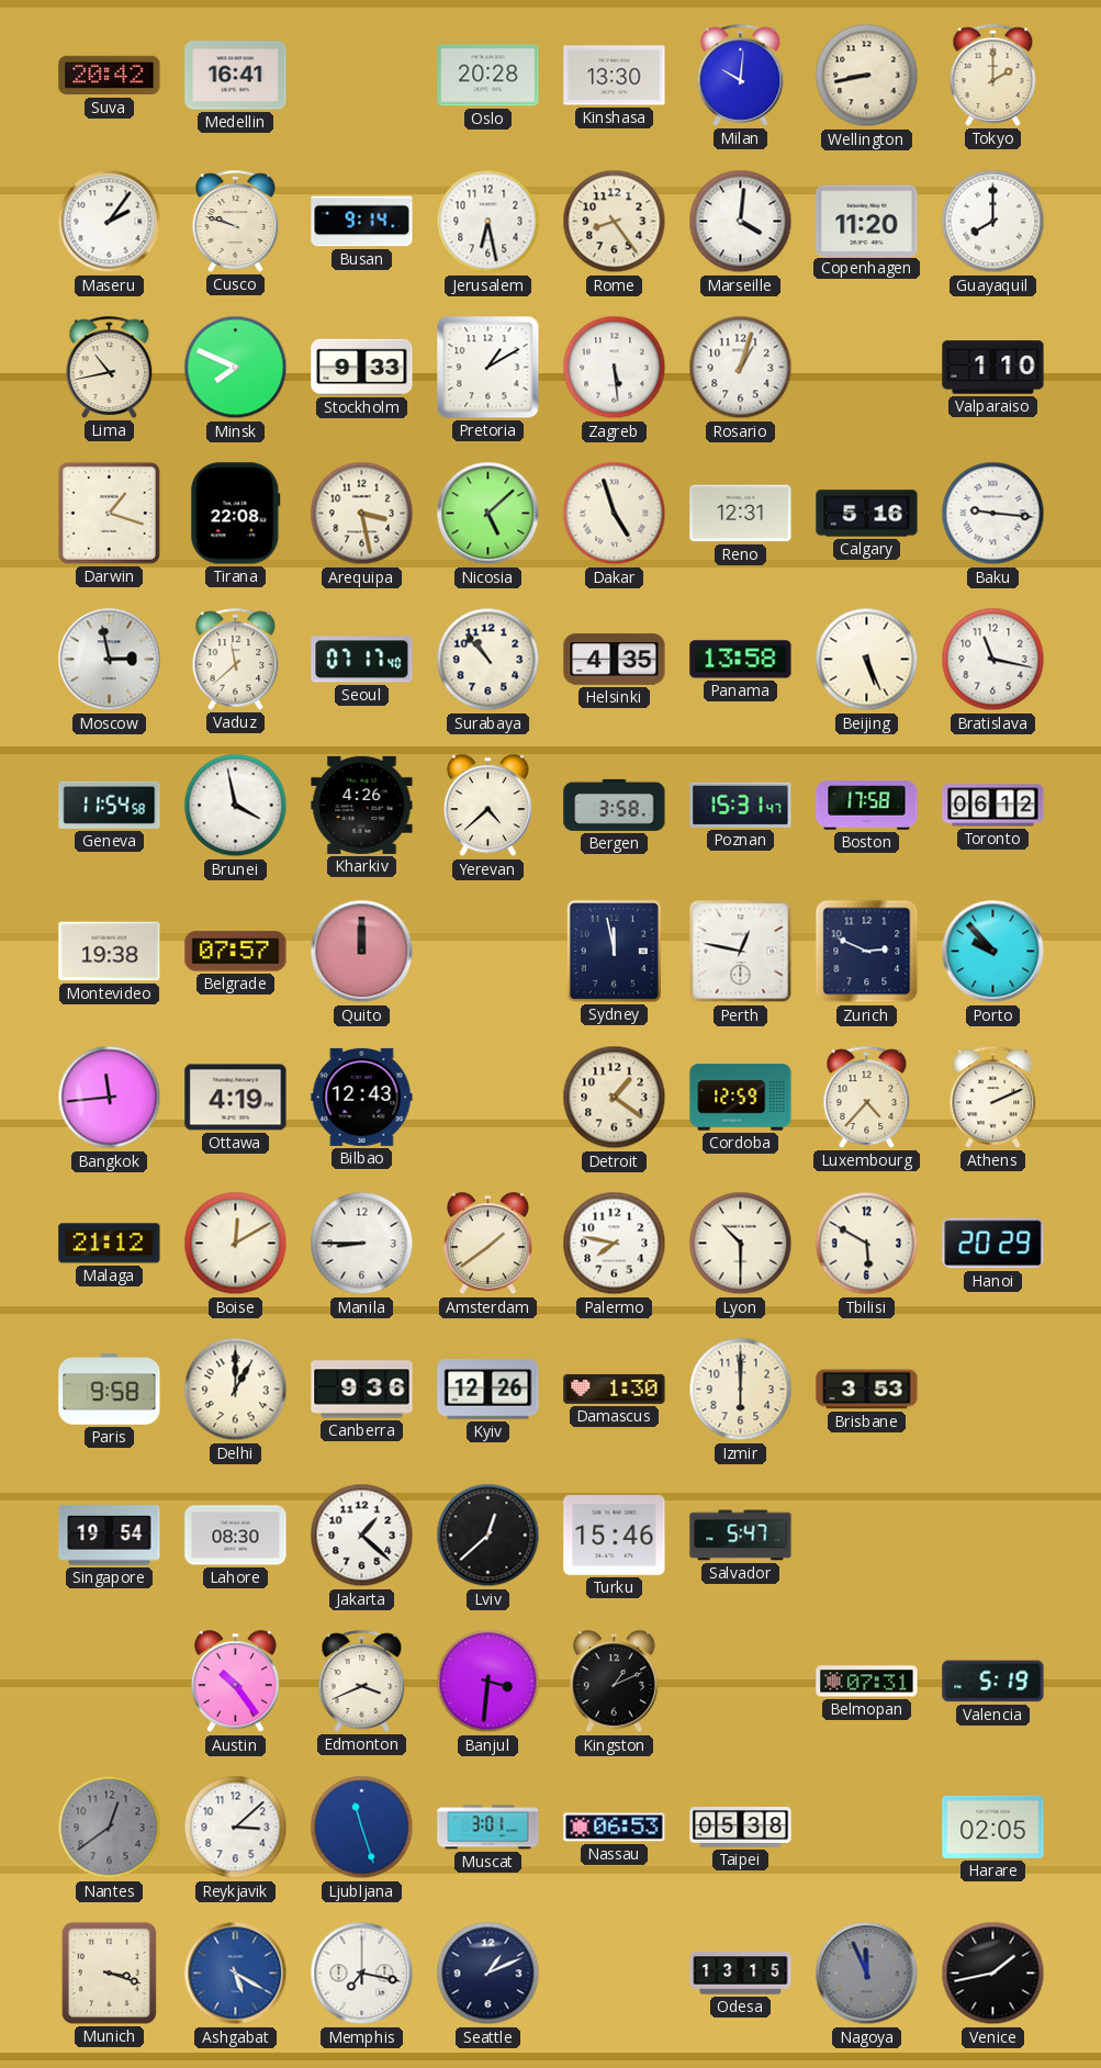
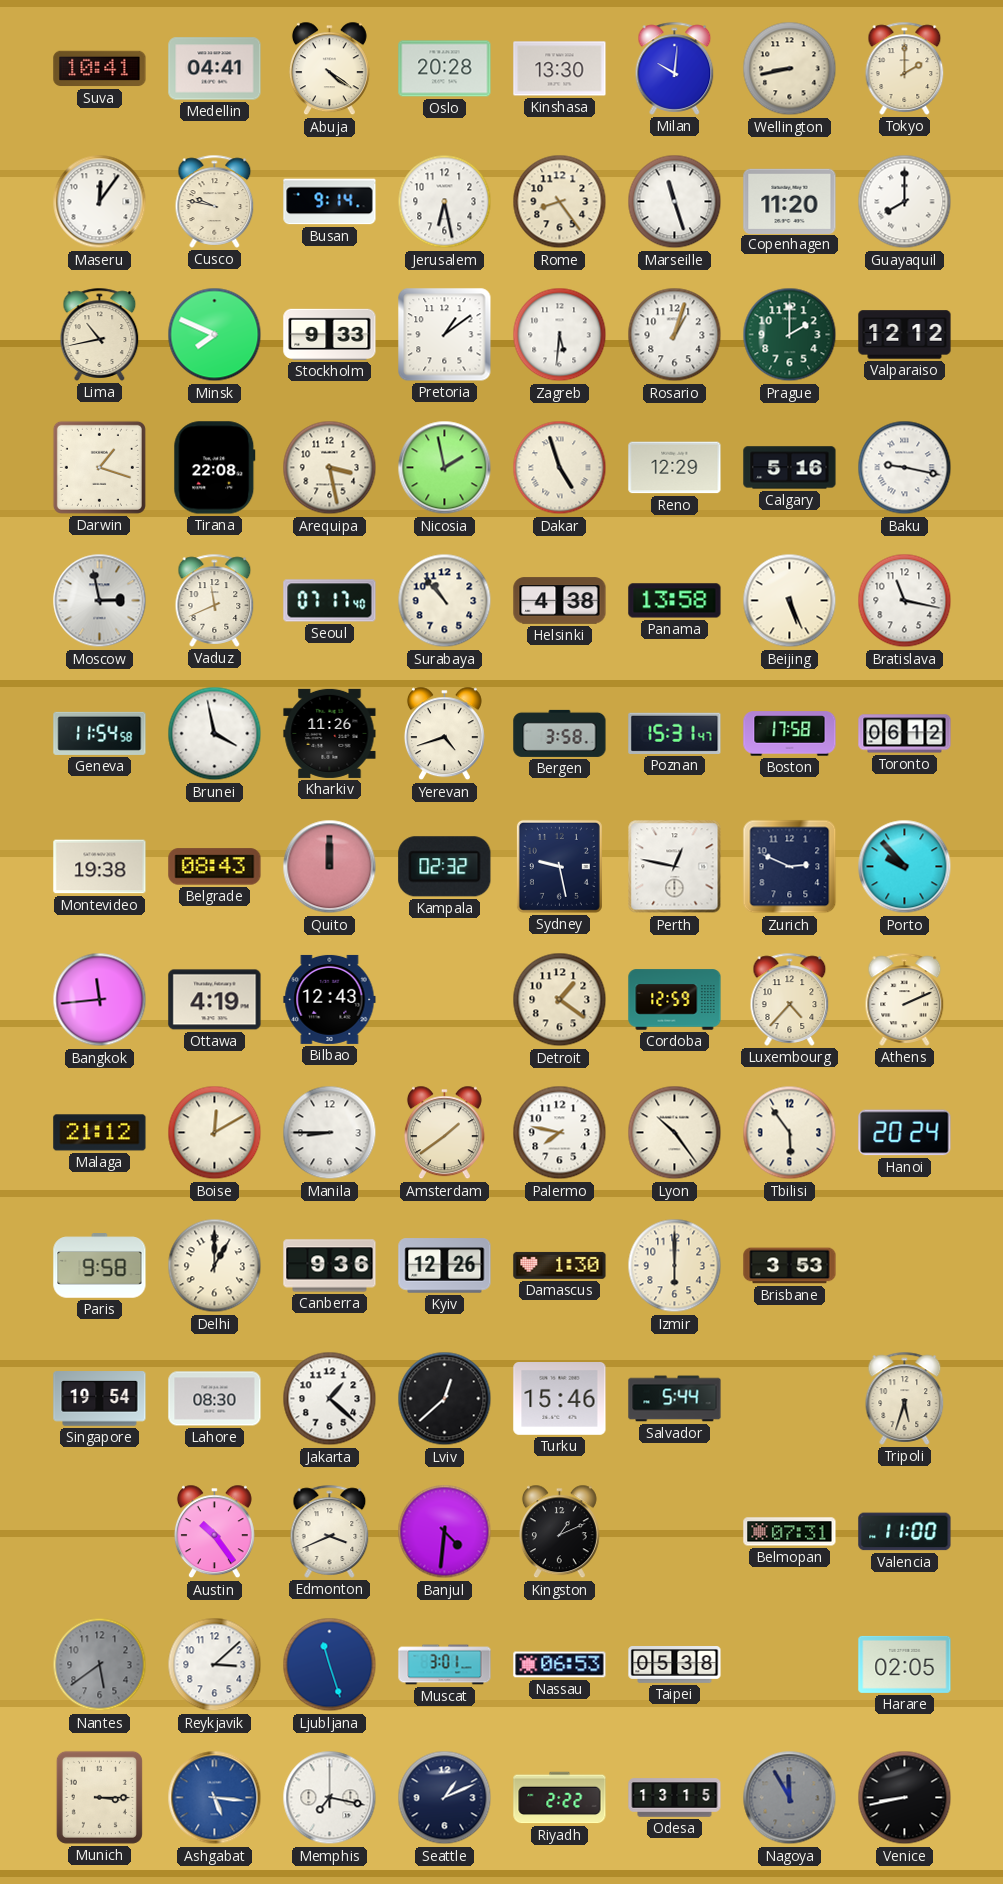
Suva: 20:42 -> 10:41 (100, 69)
Medellin: 16:41 -> 04:41 (215, 69)
Abuja: none -> 4:21 (329, 69)
Maseru: 2:06 -> 12:06 (100, 202)
Cusco: 9:48 -> 9:47 (215, 201)
Marseille: 4:01 -> 11:27 (675, 202)
Pretoria: 1:10 -> 1:09 (445, 335)
Zagreb: 5:29 -> 5:31 (560, 335)
Prague: none -> 2:00 (790, 335)
Valparaiso: 1:10 -> 12:12 (905, 335)
Nicosia: 5:08 -> 1:58 (445, 468)
Reno: 12:31 -> 12:29 (675, 468)
Baku: 9:16 -> 9:17 (905, 468)
Vaduz: 11:38 -> 11:41 (215, 600)
Helsinki: 4:35 -> 4:38 (560, 601)
Kharkiv: 4:26 -> 11:26 (330, 733)
Yerevan: 4:38 -> 4:42 (444, 734)
Belgrade: 07:57 -> 08:43 (215, 867)
Kampala: none -> 02:32 (445, 867)
Sydney: 11:58 -> 9:28 (559, 866)
Lyon: 10:30 -> 10:24 (675, 1133)
Tbilisi: 5:50 -> 5:54 (790, 1133)
Hanoi: 20:29 -> 20:24 (905, 1133)
Salvador: 5:47 -> 5:44 (675, 1399)
Tripoli: none -> 5:33 (905, 1398)
Banjul: 3:31 -> 4:31 (445, 1532)
Valencia: 5:19 -> 11:00 (905, 1532)
Nantes: 12:39 -> 5:39 (100, 1665)
Munich: 3:18 -> 3:15 (99, 1797)
Ashgabat: 5:20 -> 5:16 (215, 1798)
Riyadh: none -> 2:22 (560, 1798)
Nagoya: 11:56 -> 11:55 (790, 1798)
Venice: 1:43 -> 8:43 (905, 1798)
